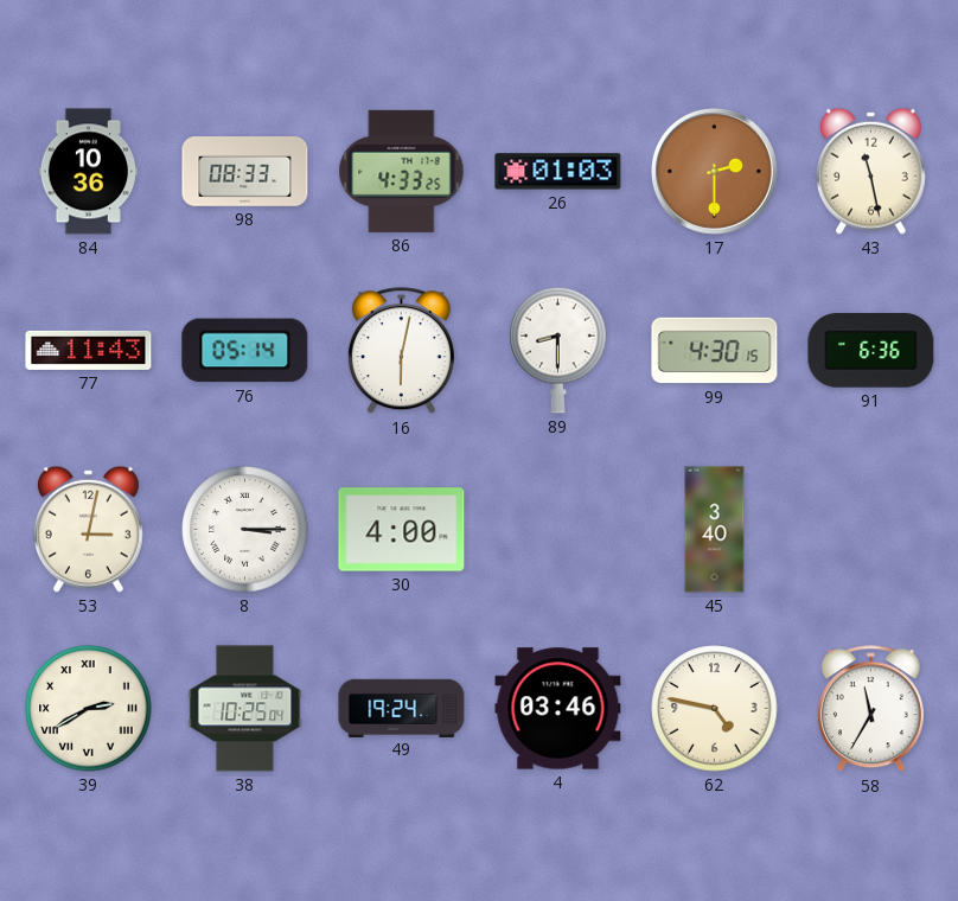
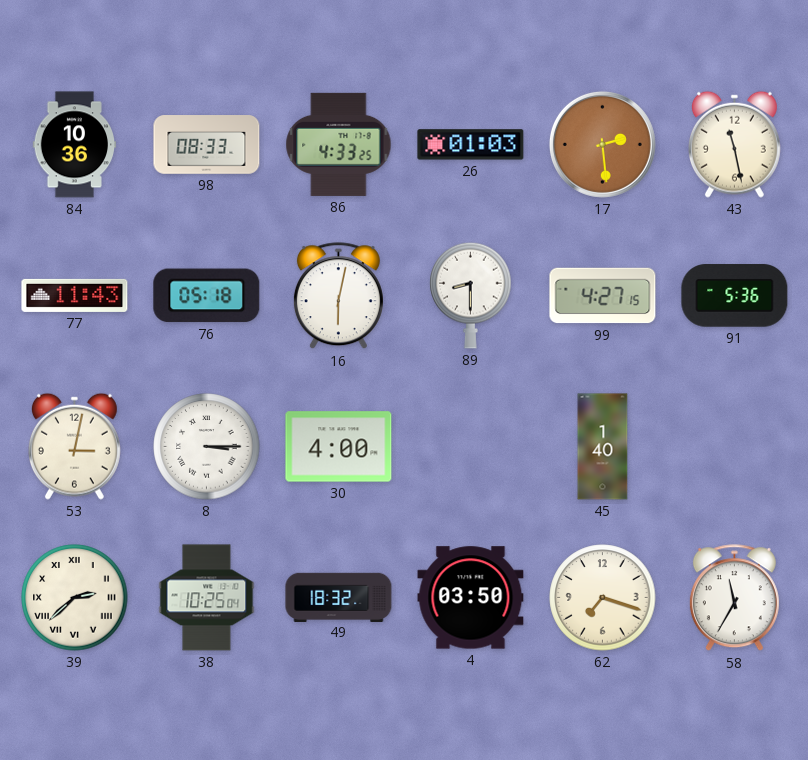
17: 2:30 -> 2:29 (602, 144)
76: 05:14 -> 05:18 (207, 296)
99: 4:30 -> 4:27 (603, 296)
91: 6:36 -> 5:36 (735, 296)
45: 3:40 -> 1:40 (603, 447)
39: 2:40 -> 2:38 (75, 598)
49: 19:24 -> 18:32 (339, 597)
4: 03:46 -> 03:50 (471, 598)
62: 4:47 -> 7:18 (603, 598)
